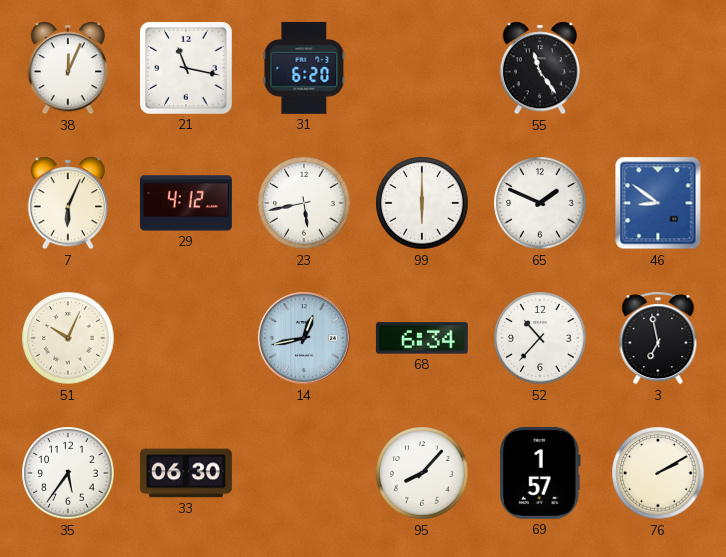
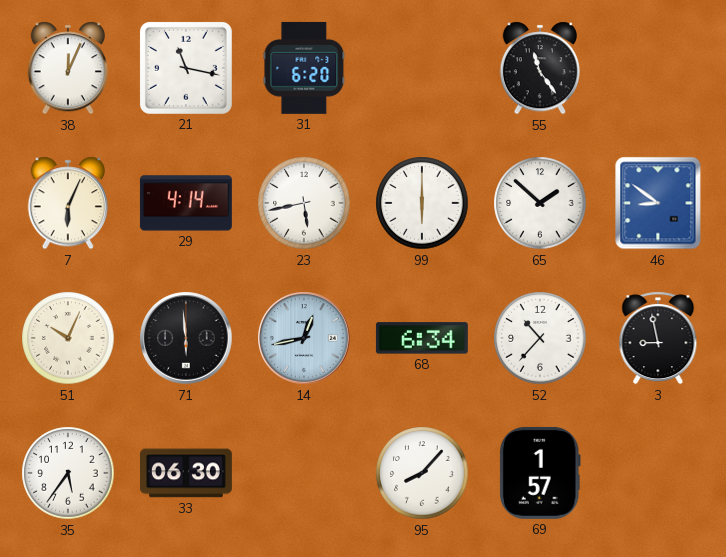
29: 4:12 -> 4:14 (186, 203)
65: 1:49 -> 1:52 (540, 203)
71: none -> 5:59 (186, 338)
3: 6:58 -> 8:58 (658, 338)
76: 2:10 -> none (658, 473)
